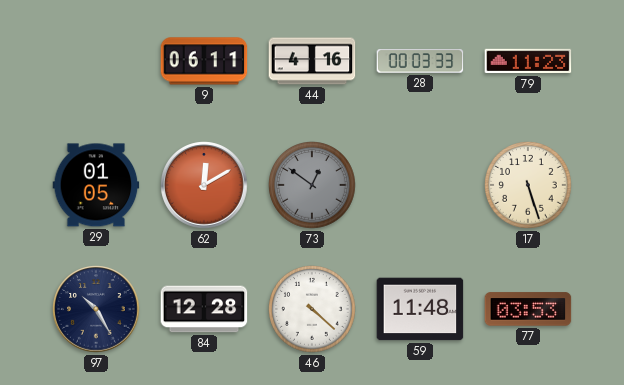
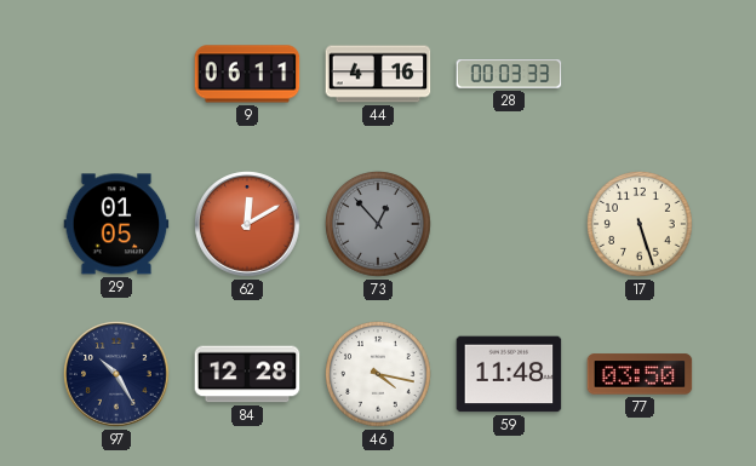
79: 11:23 -> none (528, 61)
73: 12:51 -> 12:53 (379, 225)
46: 4:22 -> 4:17 (379, 375)
77: 03:53 -> 03:50 (640, 374)
